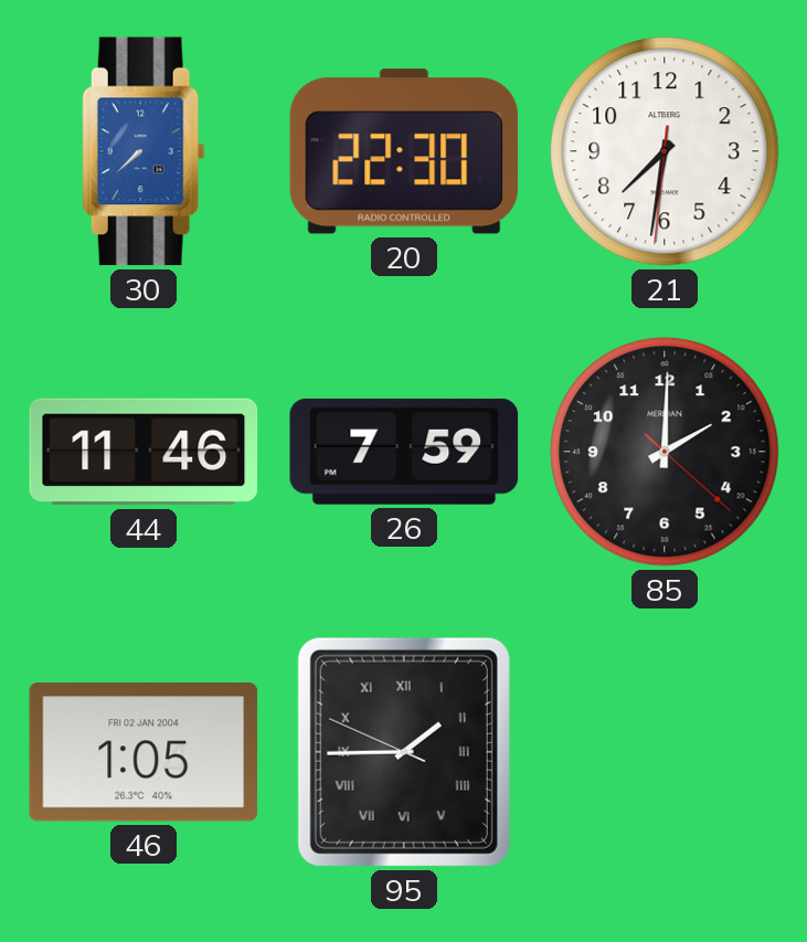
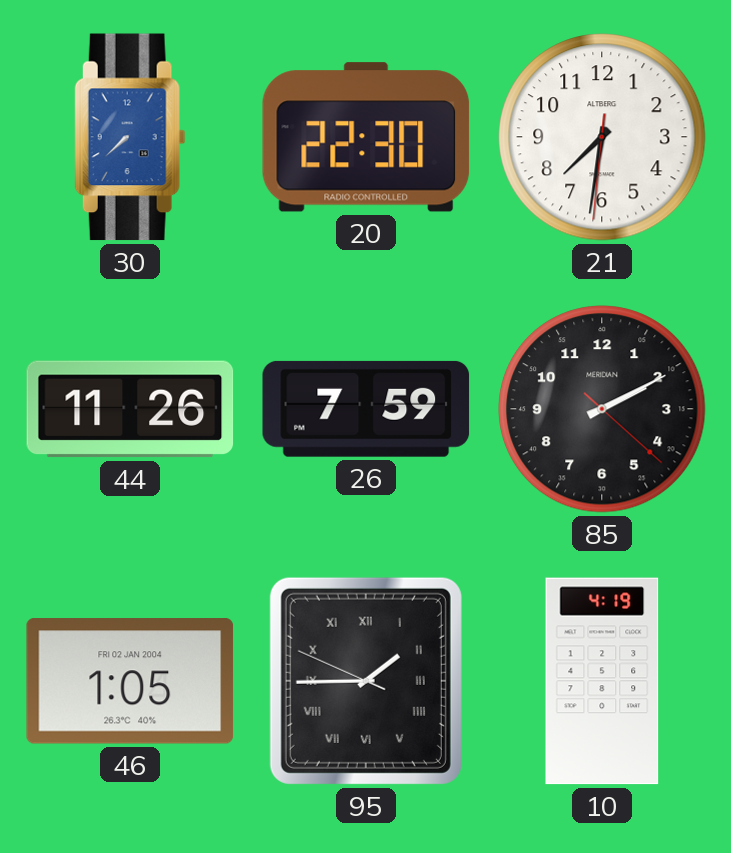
44: 11:46 -> 11:26 (130, 409)
85: 2:00 -> 2:10 (602, 409)
10: none -> 4:19 (602, 681)
